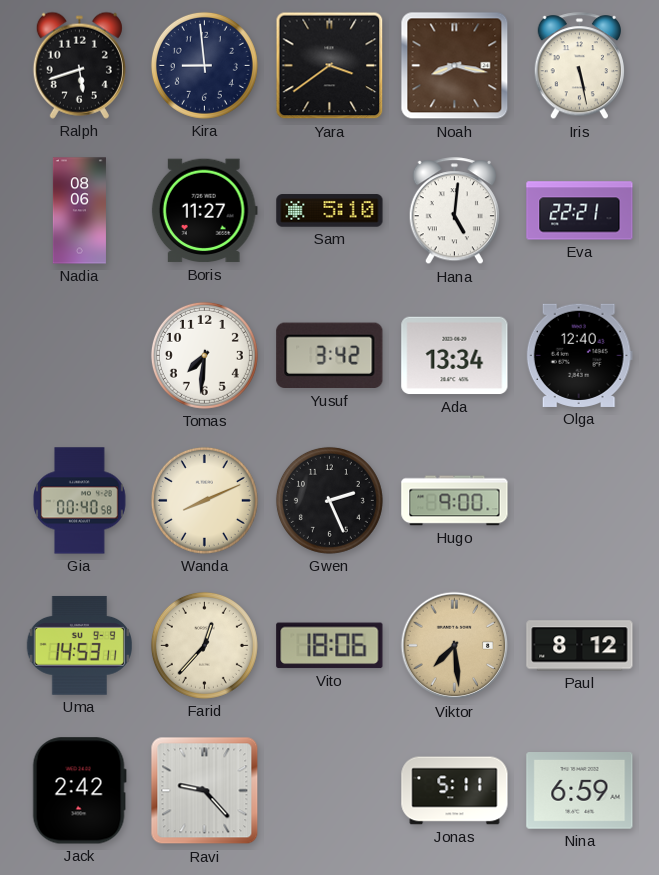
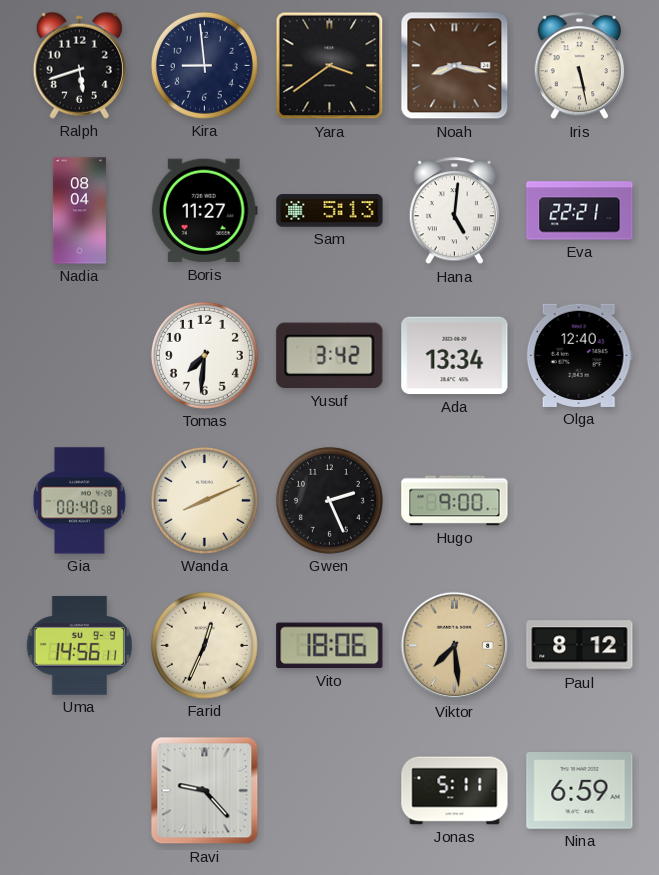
Nadia: 08:06 -> 08:04 (79, 211)
Sam: 5:10 -> 5:13 (330, 211)
Uma: 14:53 -> 14:56 (79, 645)
Farid: 12:37 -> 12:34 (204, 645)
Jack: 2:42 -> none (79, 791)
